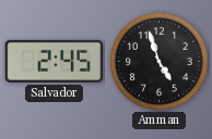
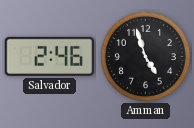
Salvador: 2:45 -> 2:46 (50, 56)
